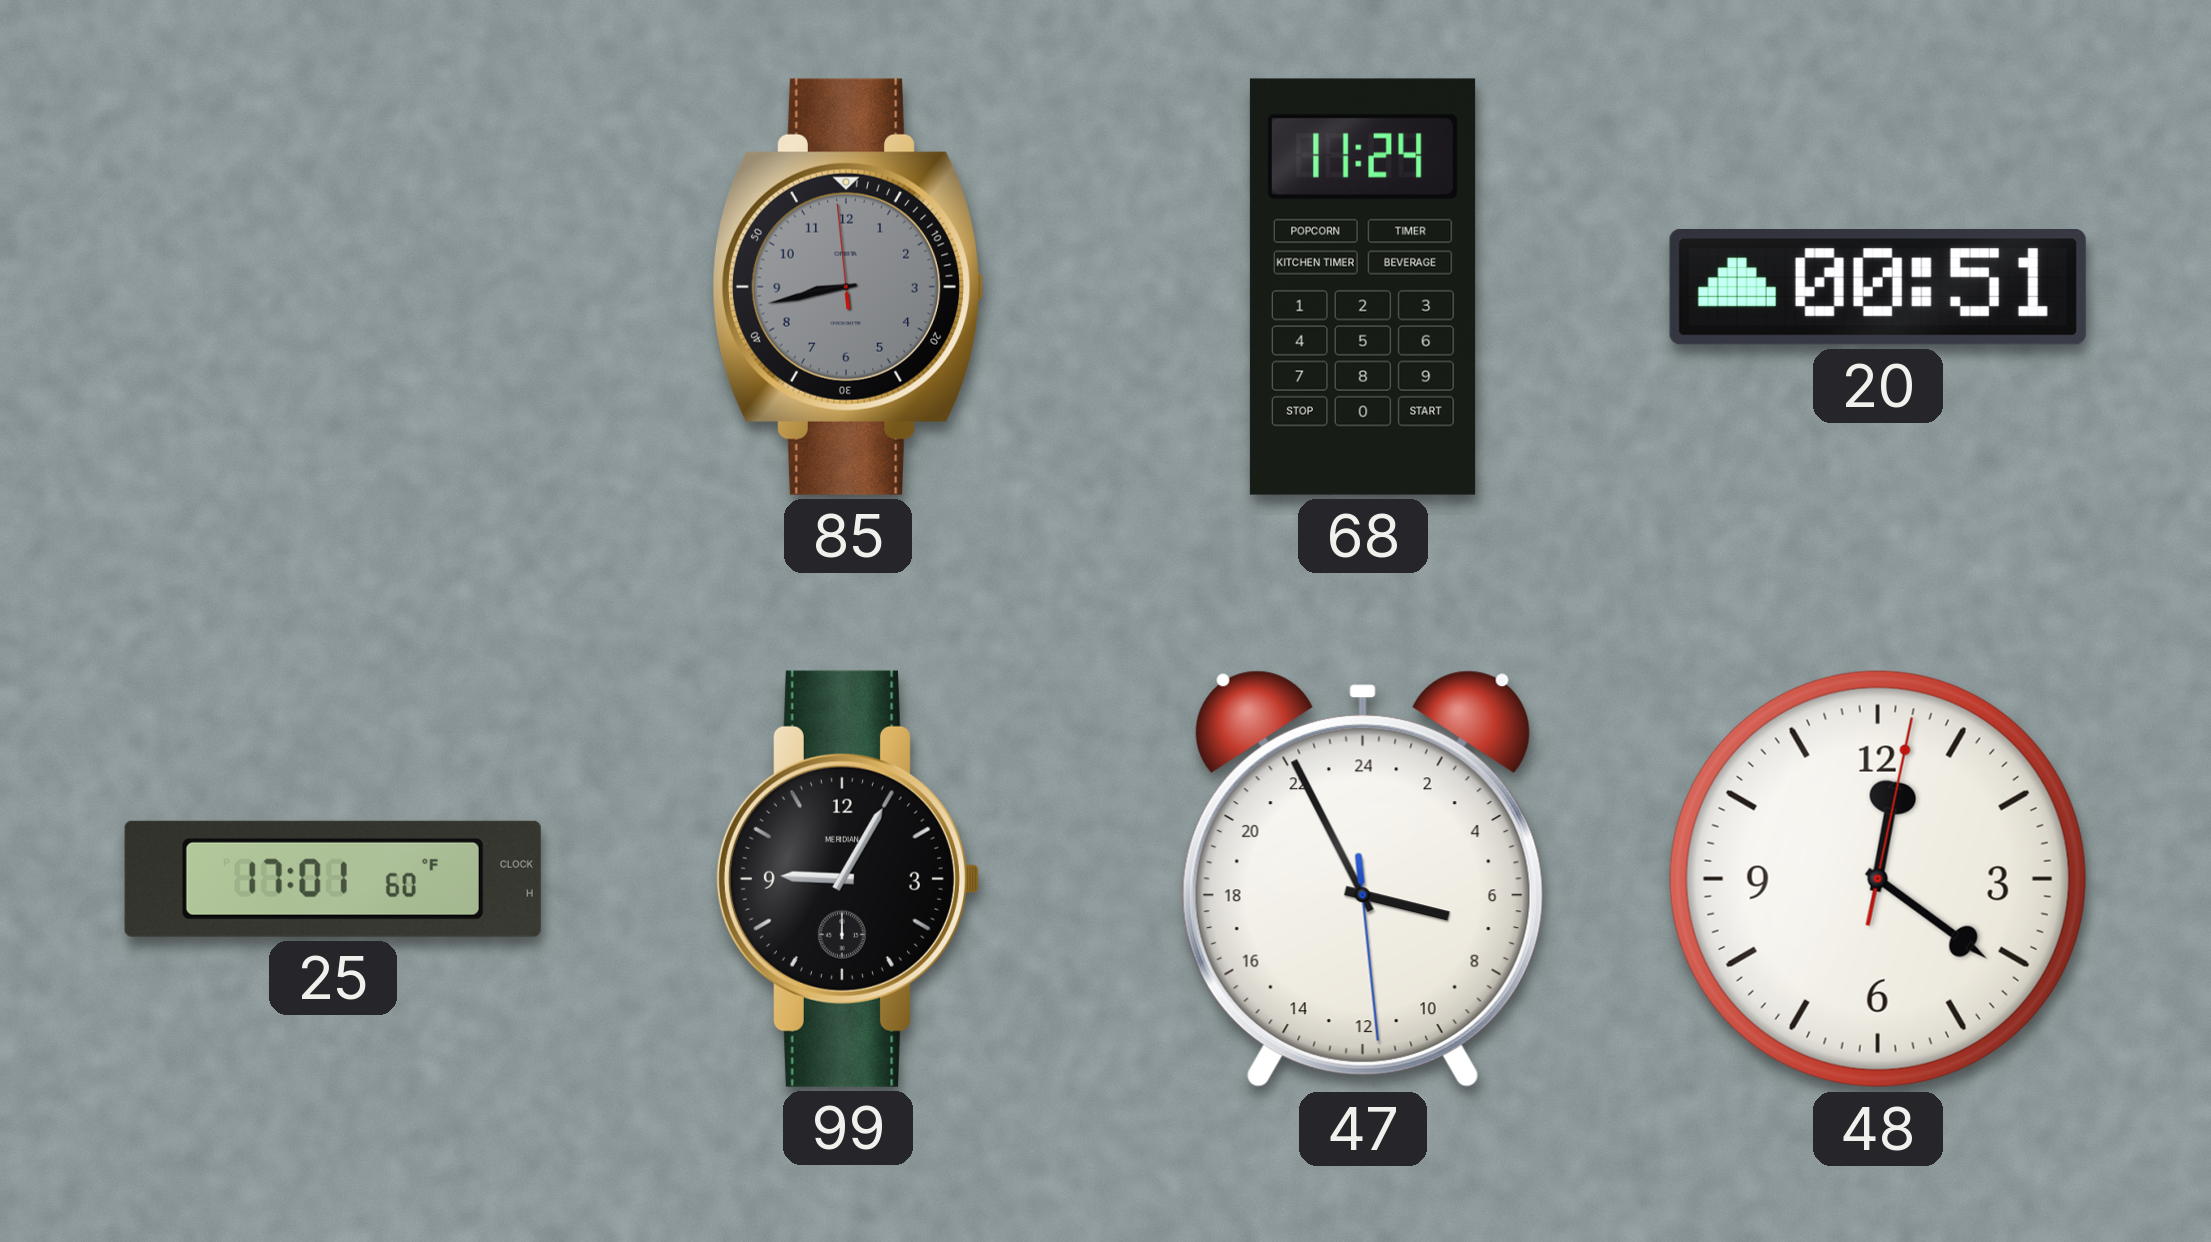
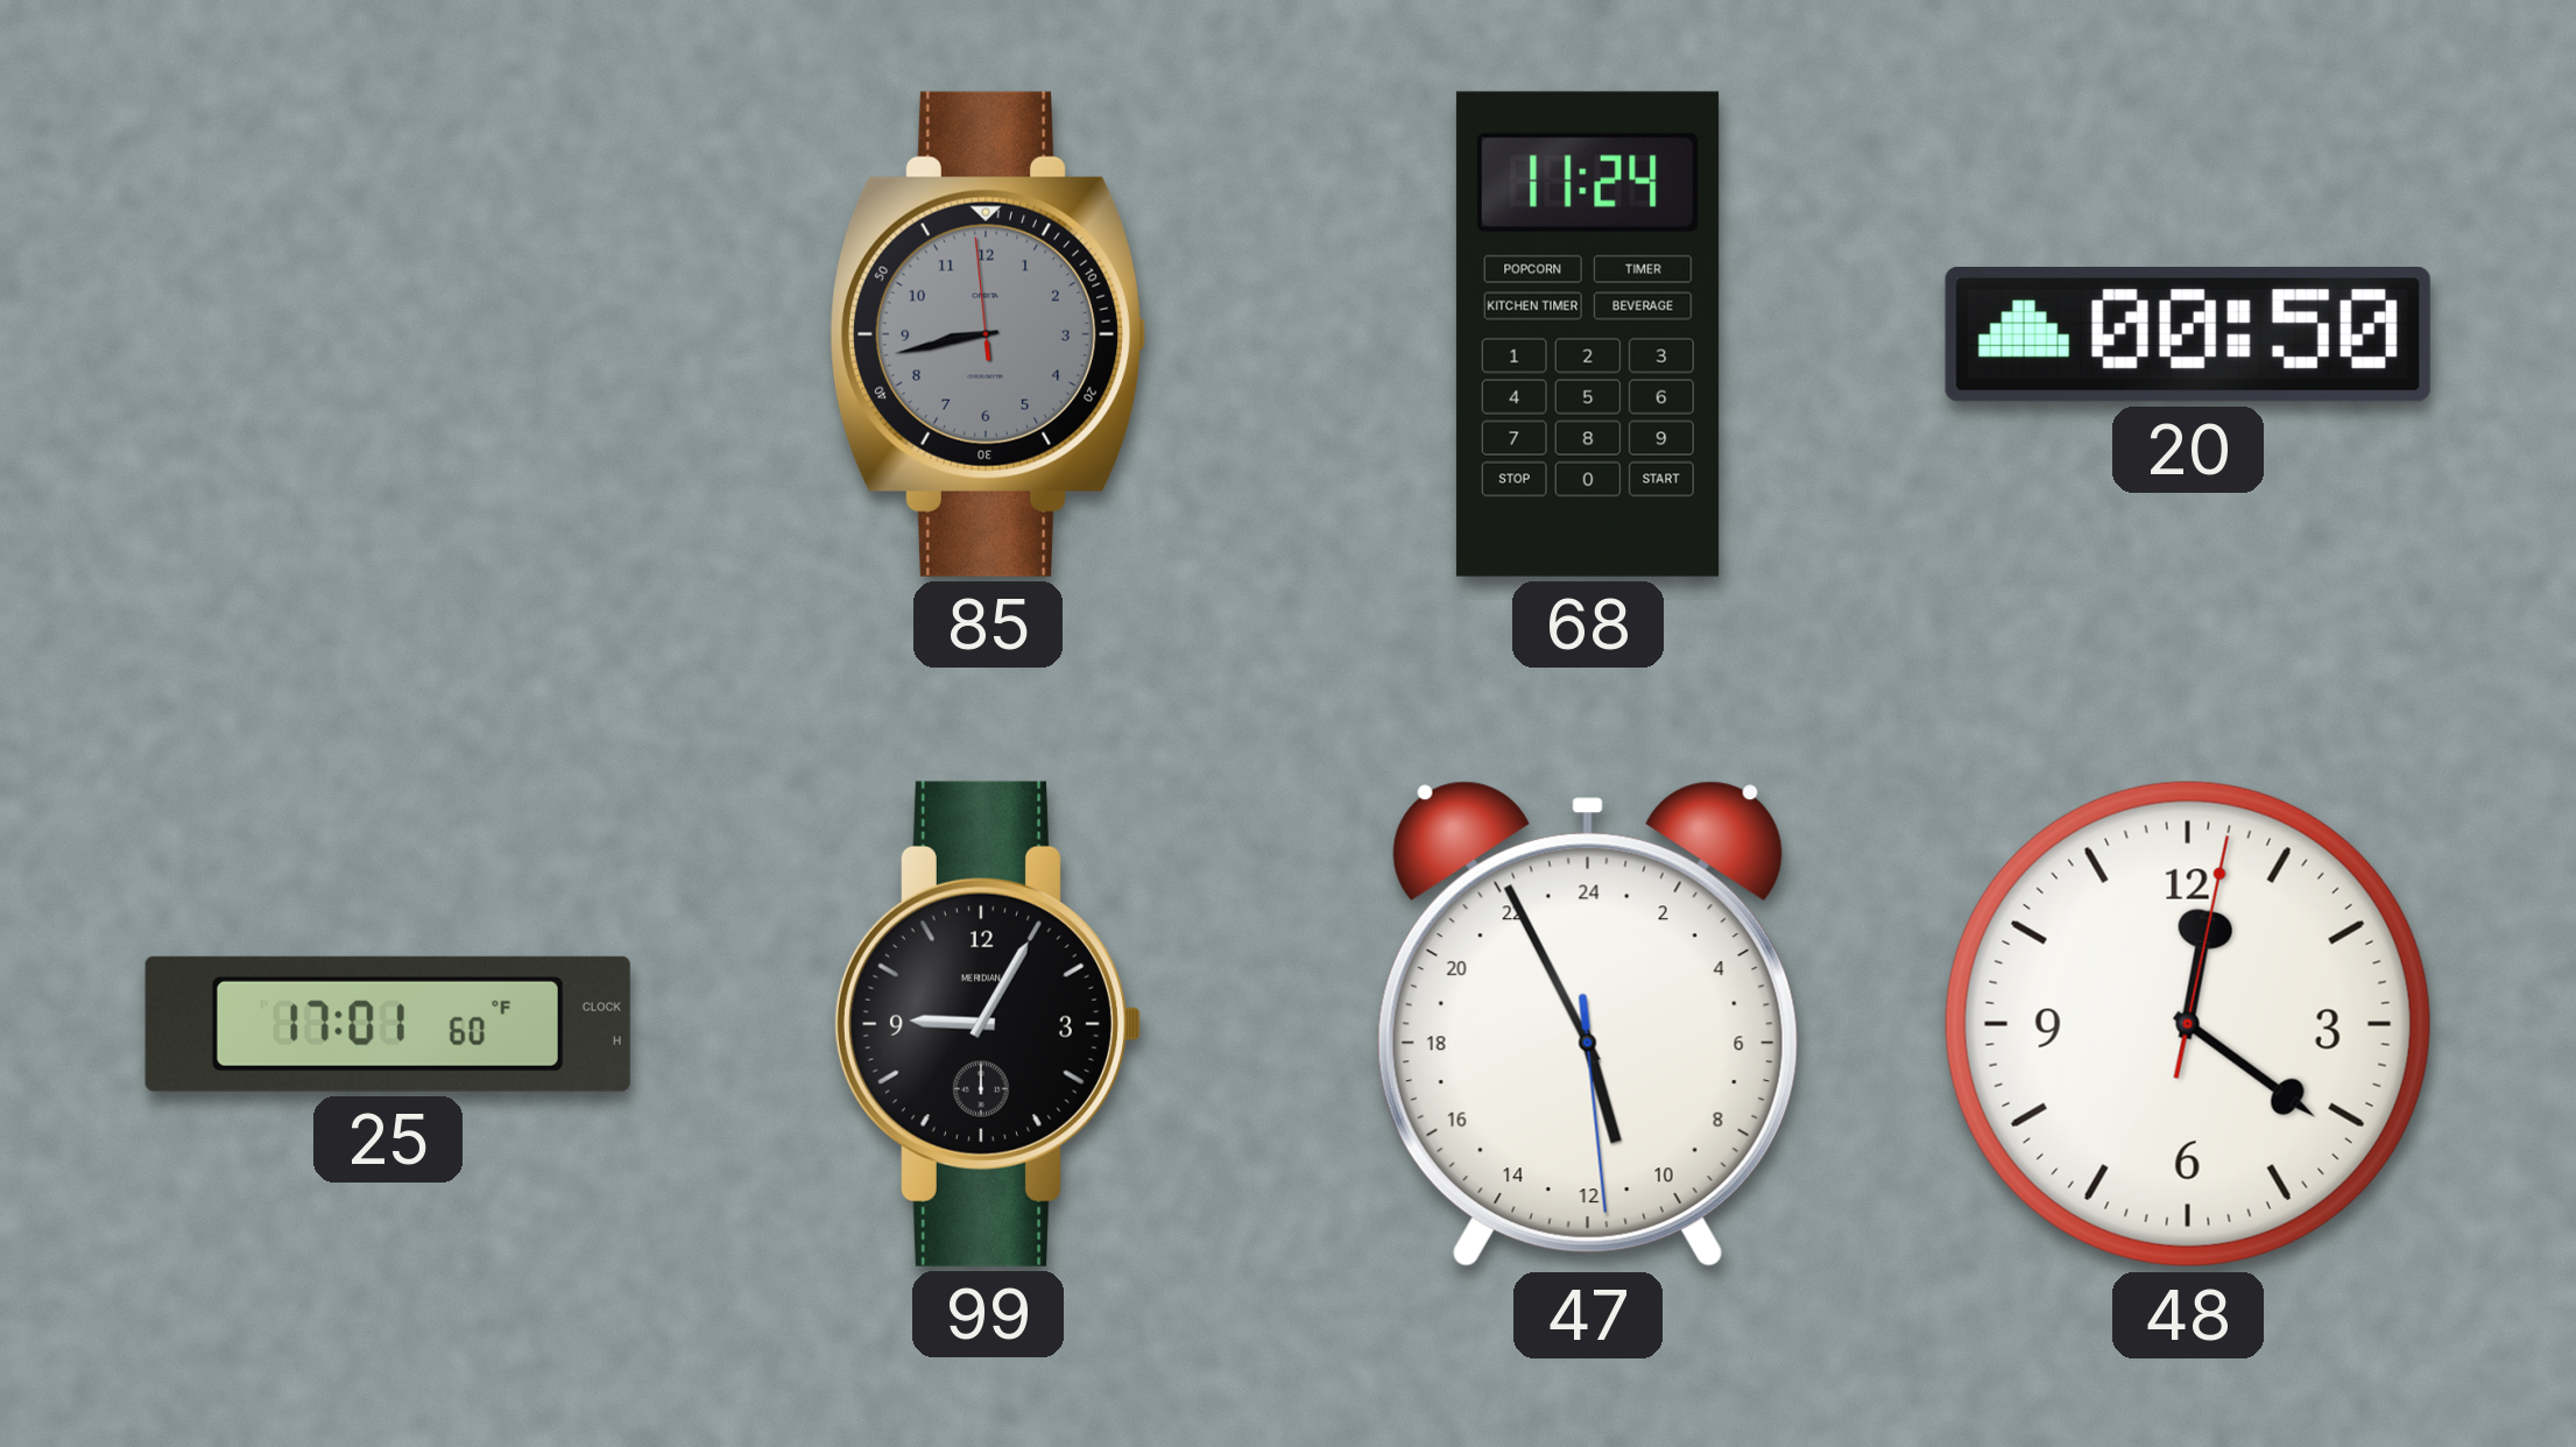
20: 00:51 -> 00:50 (2188, 336)
47: 6:55 -> 10:55 (1588, 1024)
